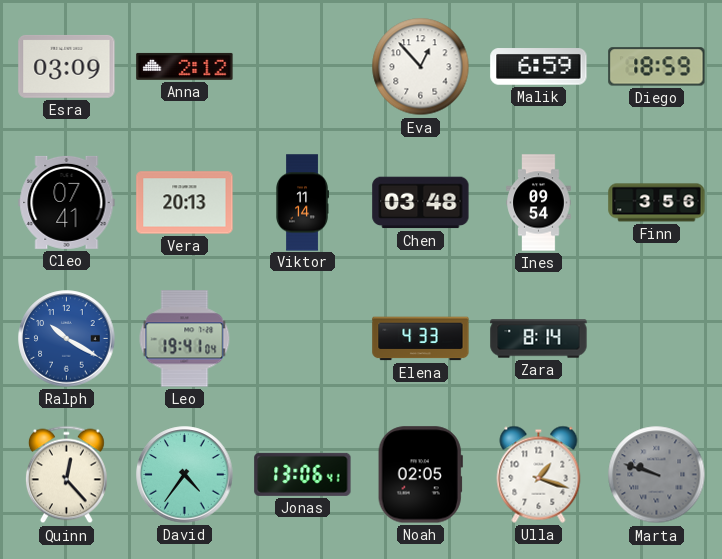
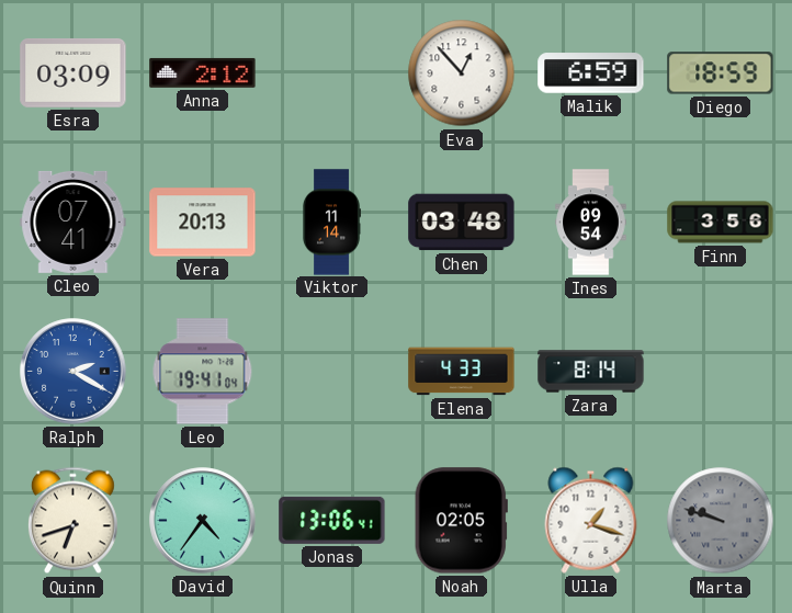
Ralph: 10:20 -> 2:20 (73, 372)
Quinn: 12:23 -> 6:42 (72, 521)
